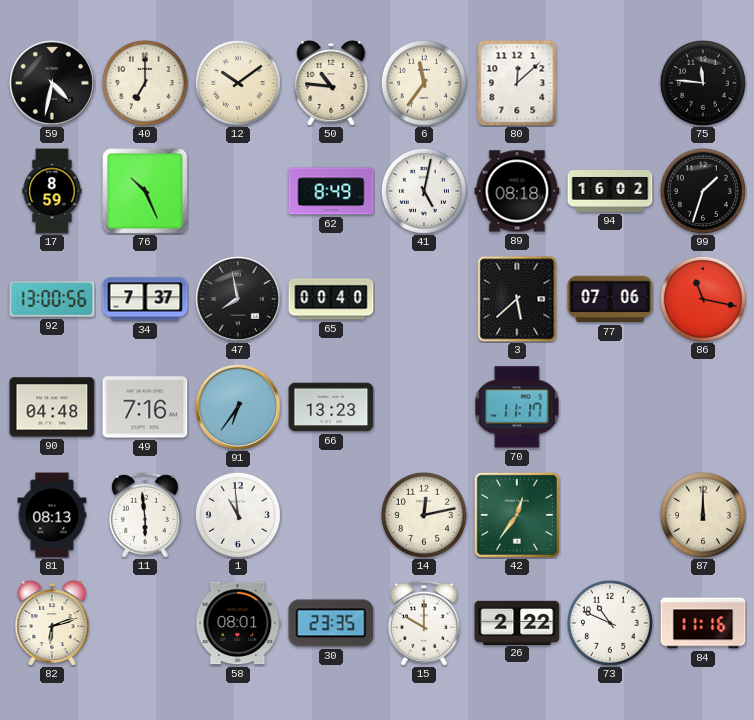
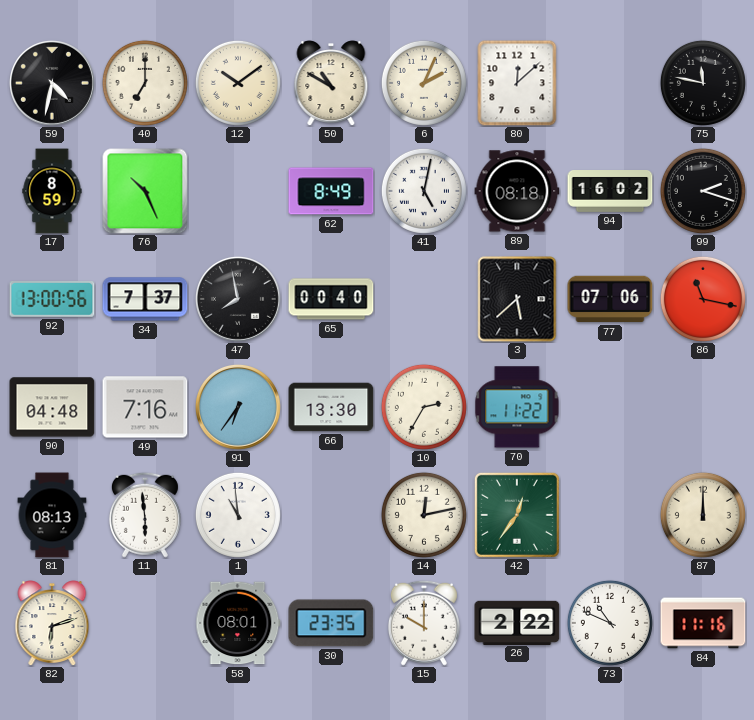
50: 10:46 -> 10:50 (331, 83)
6: 11:36 -> 2:04 (424, 83)
75: 11:46 -> 11:47 (703, 83)
99: 1:33 -> 2:18 (703, 191)
66: 13:23 -> 13:30 (331, 407)
10: none -> 2:35 (424, 407)
70: 11:17 -> 11:22 (517, 407)
